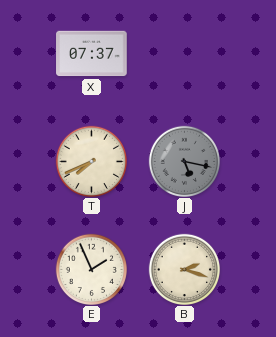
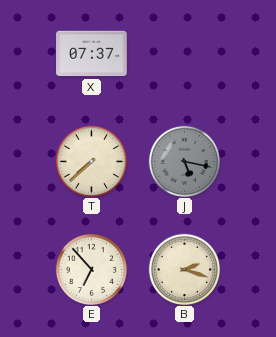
T: 7:41 -> 7:38 (91, 161)
E: 1:56 -> 6:53 (91, 269)
